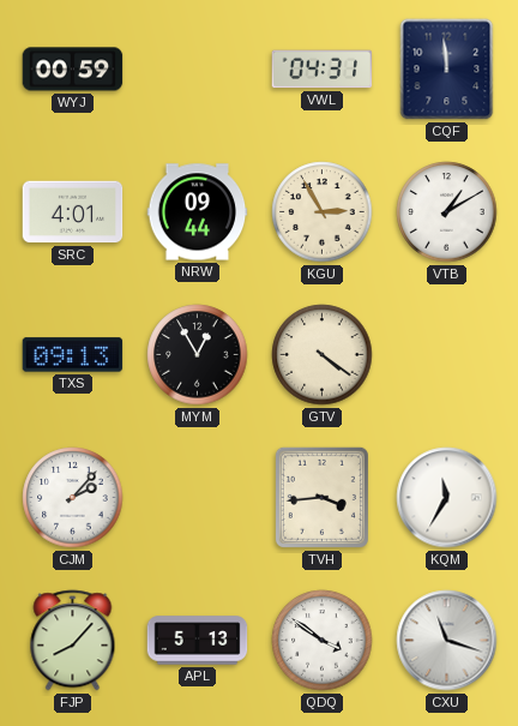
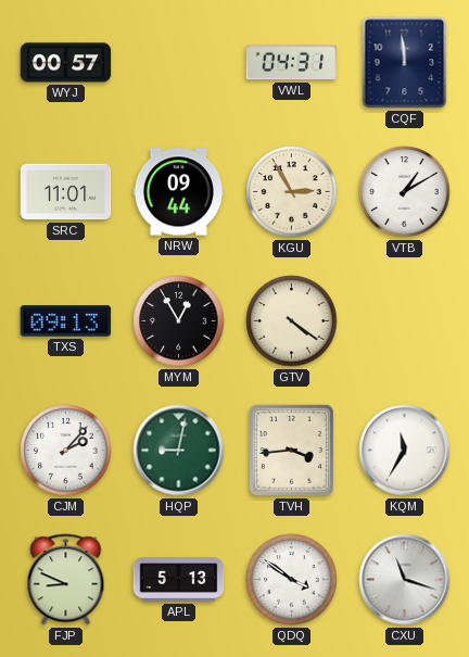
WYJ: 00:59 -> 00:57 (66, 63)
SRC: 4:01 -> 11:01 (66, 192)
HQP: none -> 9:02 (179, 451)
FJP: 8:07 -> 8:49 (66, 580)
